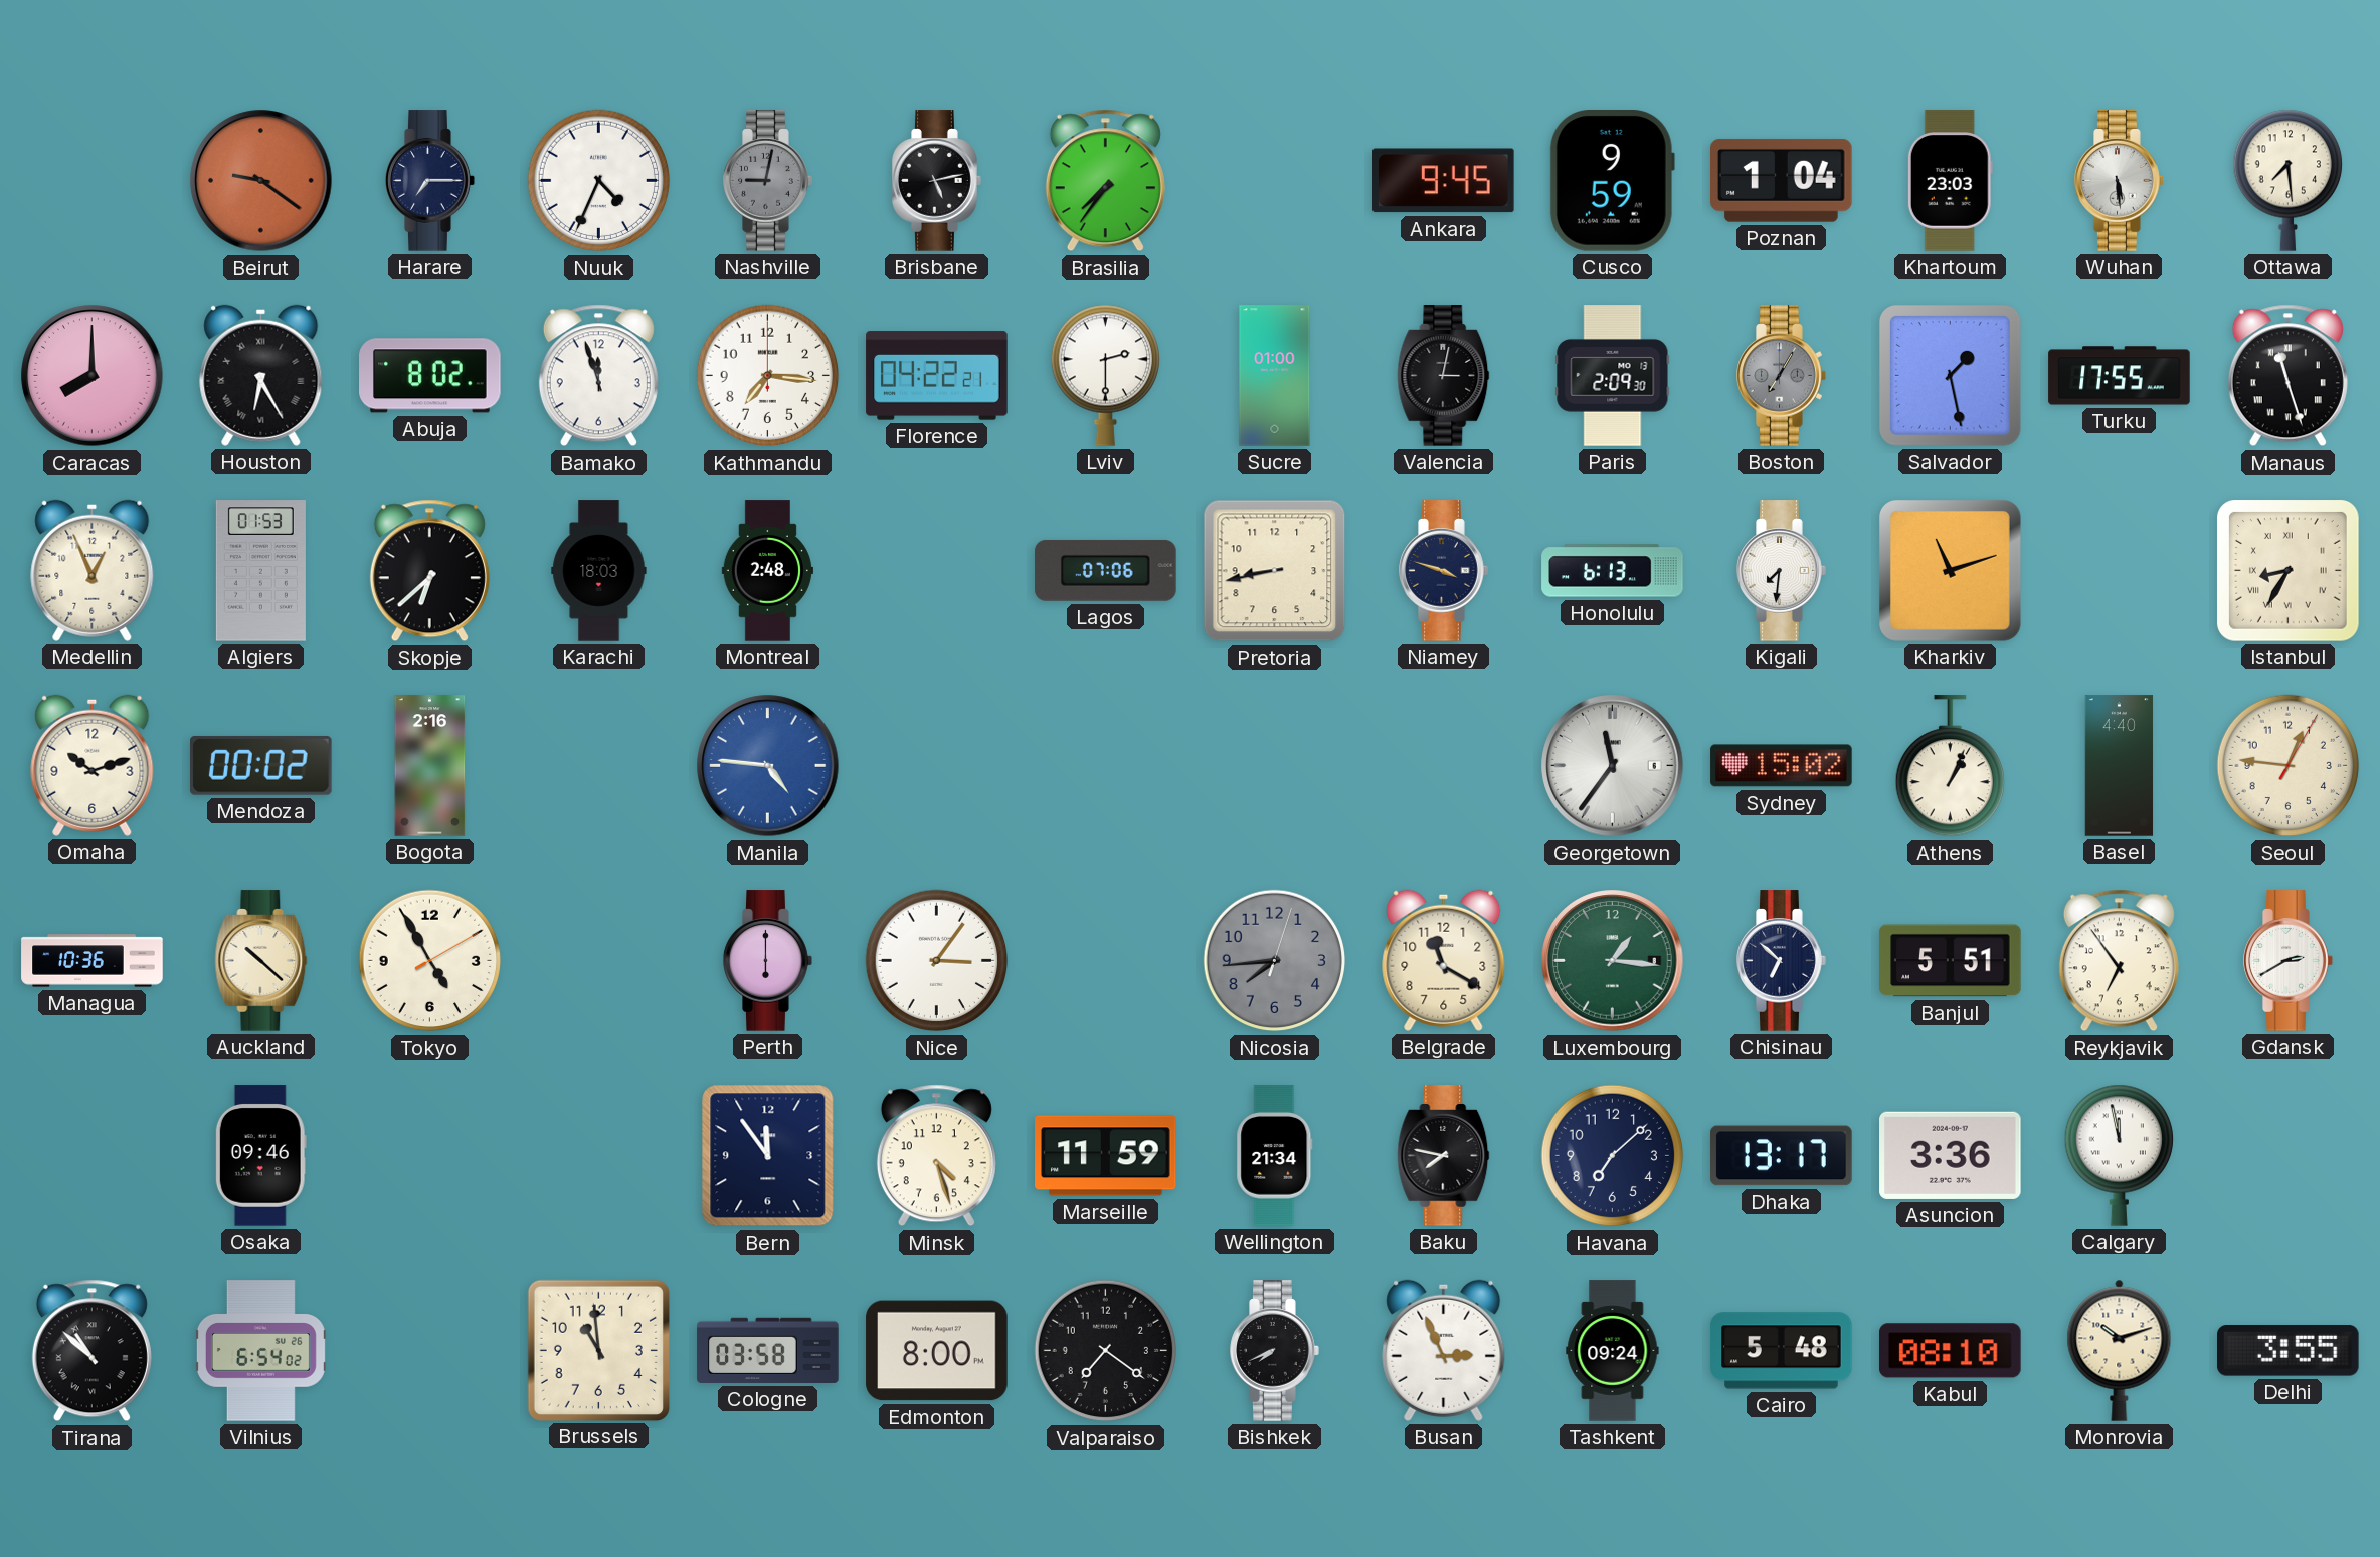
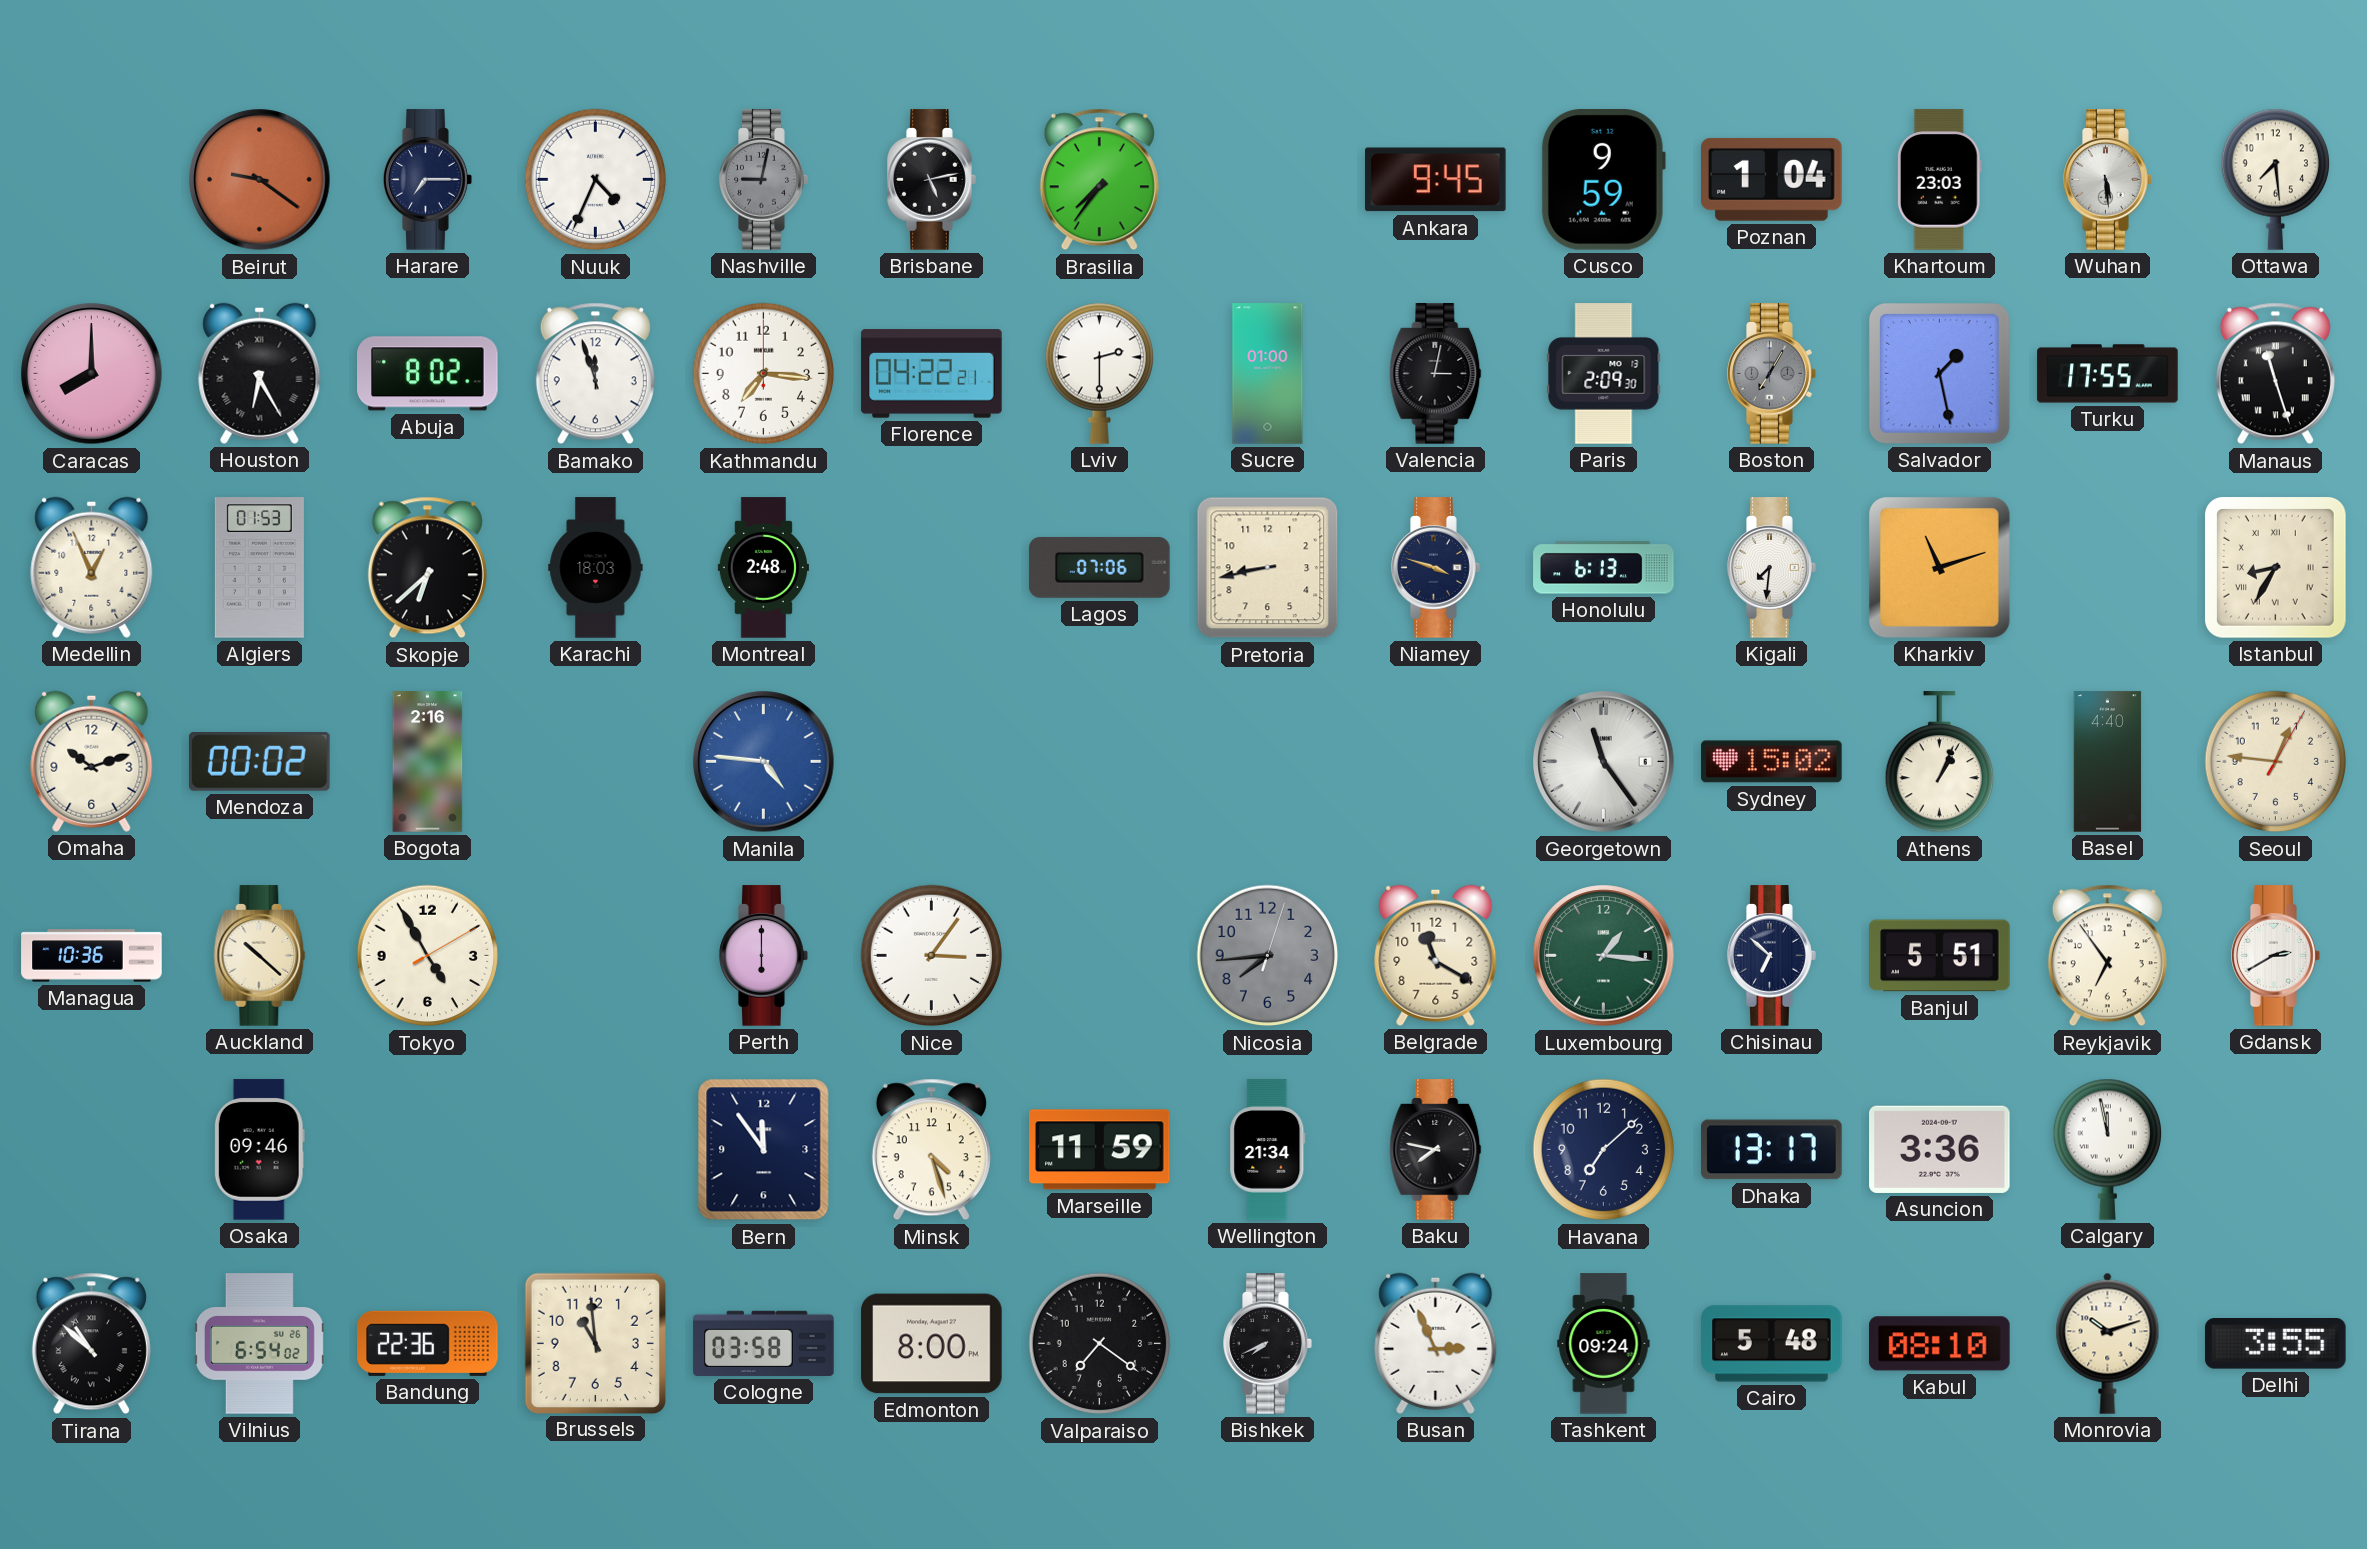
Georgetown: 11:36 -> 11:24 (1604, 762)
Bandung: none -> 22:36 (428, 1343)
